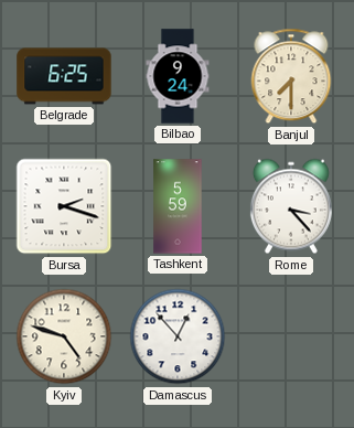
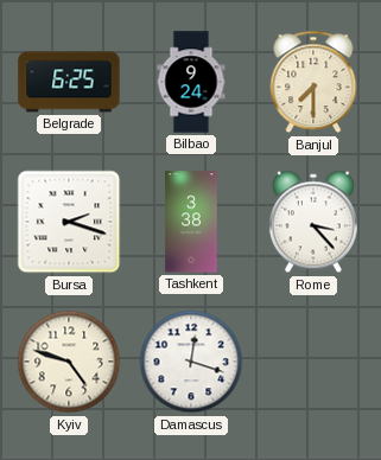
Tashkent: 5:59 -> 3:38 (191, 222)
Damascus: 12:53 -> 12:18 (191, 362)
